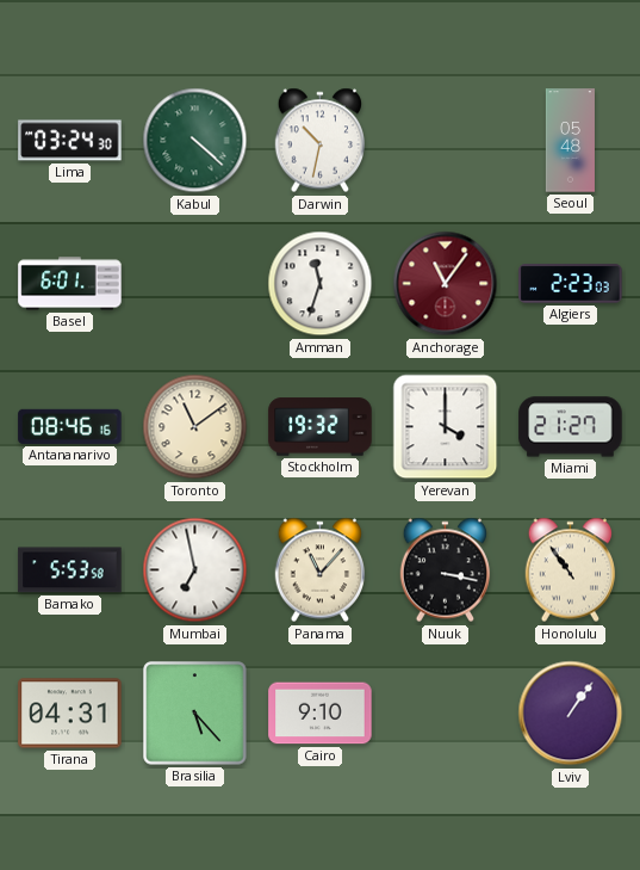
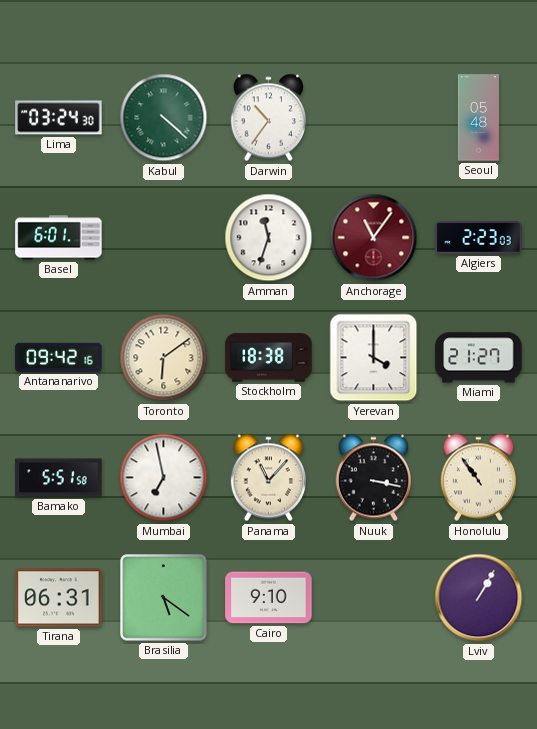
Darwin: 10:32 -> 10:36 (269, 118)
Antananarivo: 08:46 -> 09:42 (59, 357)
Toronto: 11:09 -> 6:09 (164, 358)
Stockholm: 19:32 -> 18:38 (269, 358)
Bamako: 5:53 -> 5:51 (59, 478)
Tirana: 04:31 -> 06:31 (59, 598)
Brasilia: 5:23 -> 5:21 (164, 598)
Lviv: 1:06 -> 1:05 (479, 598)
